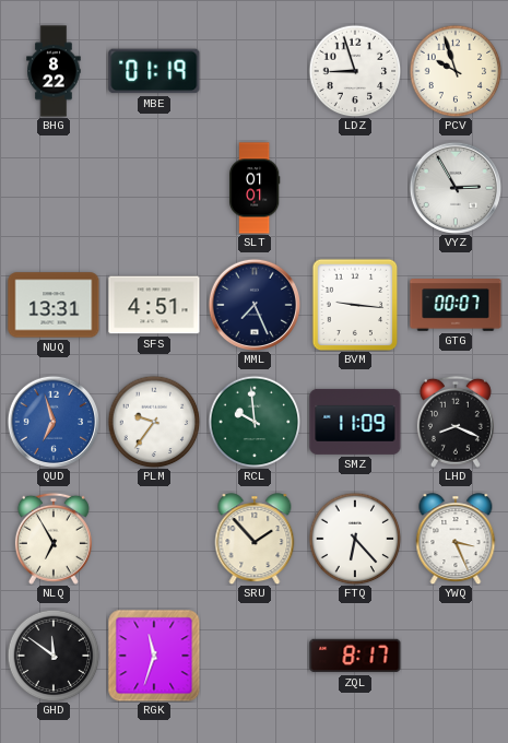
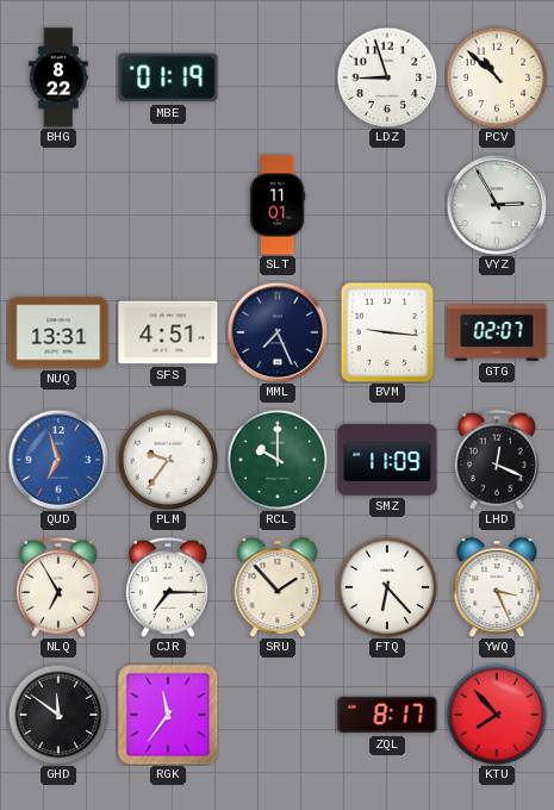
PCV: 9:57 -> 10:52 (497, 77)
SLT: 01:01 -> 11:01 (278, 205)
GTG: 00:07 -> 02:07 (497, 334)
RCL: 9:59 -> 10:00 (278, 460)
LHD: 8:19 -> 12:19 (497, 460)
CJR: none -> 7:15 (168, 587)
RGK: 11:33 -> 11:36 (168, 715)
KTU: none -> 7:53 (497, 715)
